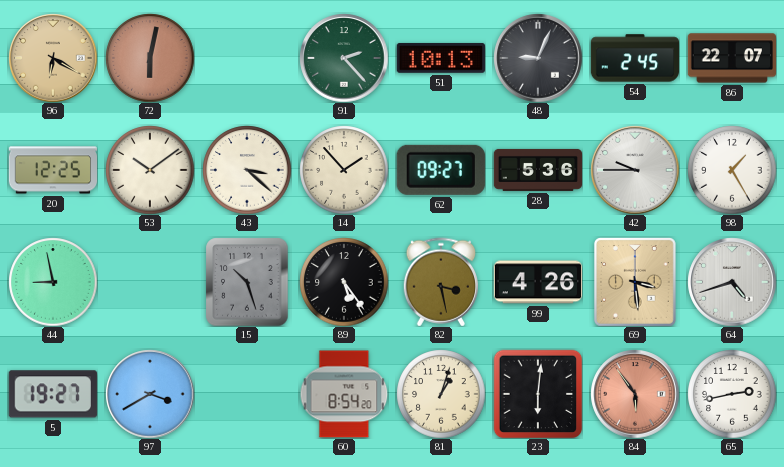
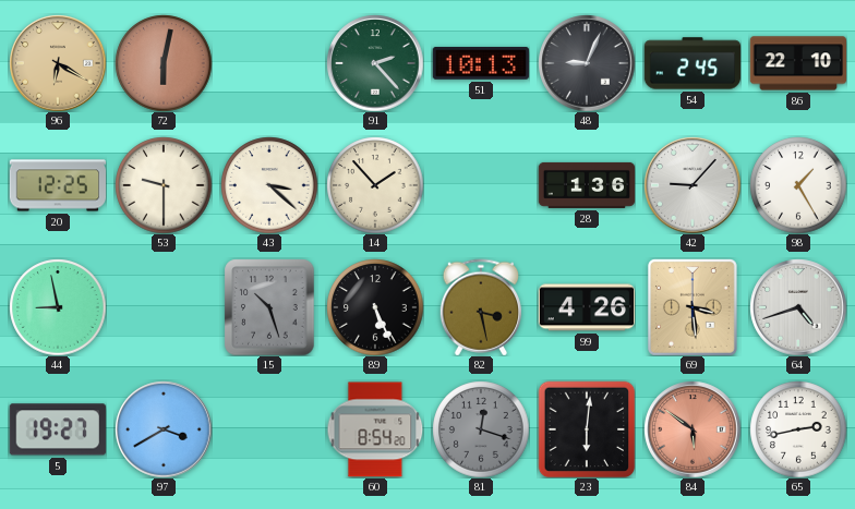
86: 22:07 -> 22:10 (797, 63)
53: 10:09 -> 9:30 (164, 185)
62: 09:27 -> none (441, 170)
28: 5:36 -> 1:36 (587, 185)
42: 9:45 -> 9:07 (693, 185)
89: 5:24 -> 5:26 (375, 307)
81: 1:03 -> 12:18 (481, 429)
81 dial: cream -> grey (481, 429)
84: 5:54 -> 5:51 (693, 429)
